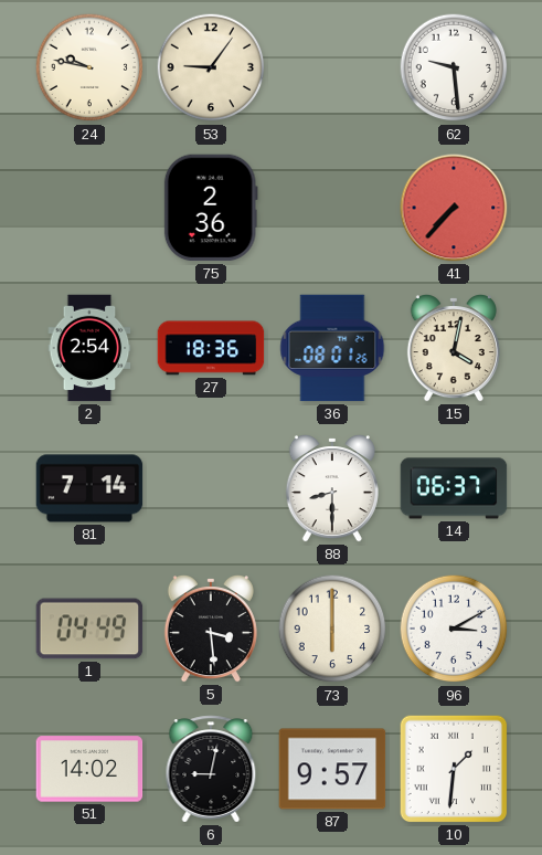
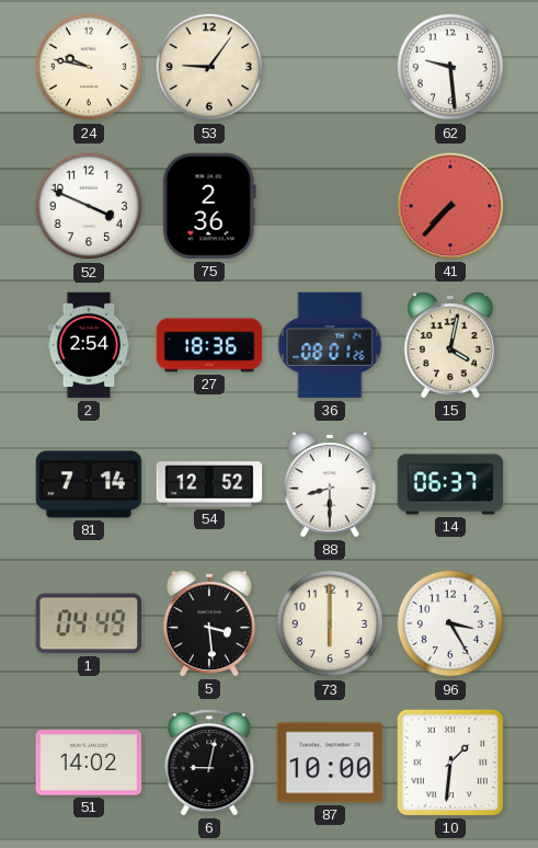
52: none -> 3:49 (89, 206)
54: none -> 12:52 (209, 484)
96: 3:10 -> 3:25 (450, 623)
87: 9:57 -> 10:00 (330, 763)
